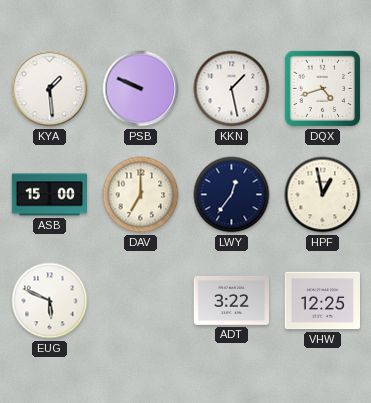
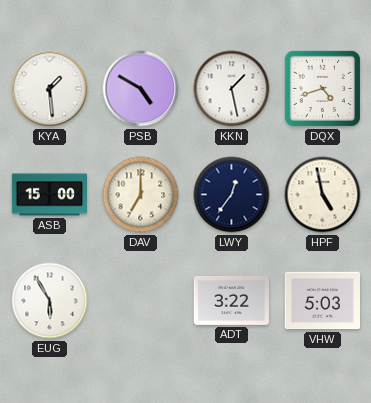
PSB: 9:49 -> 4:50 (141, 89)
HPF: 12:58 -> 4:58 (323, 195)
EUG: 5:49 -> 5:55 (50, 301)
VHW: 12:25 -> 5:03 (322, 301)
